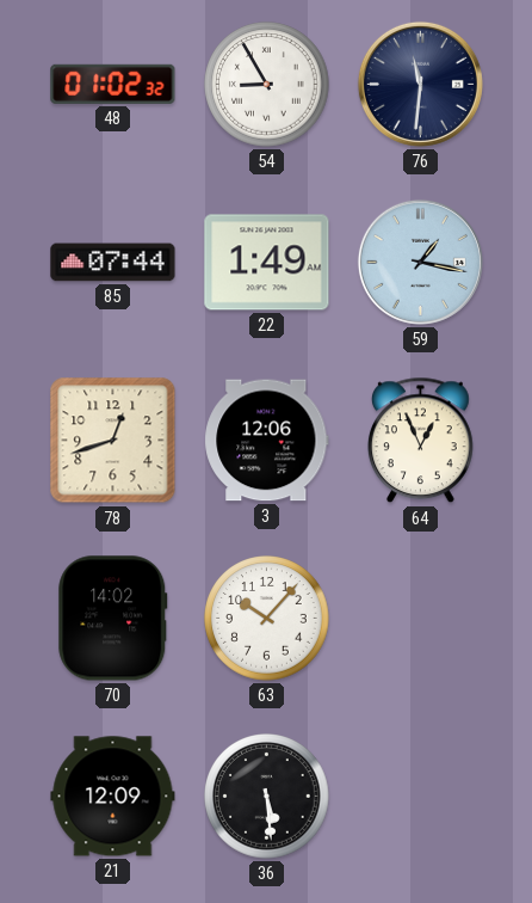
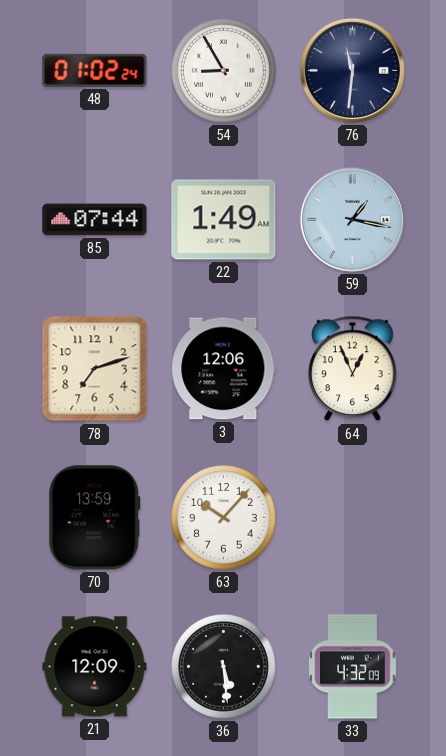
48: 01:02:32 -> 01:02:24 (95, 70)
78: 12:42 -> 7:12 (95, 369)
70: 14:02 -> 13:59 (95, 518)
33: none -> 4:32 (353, 667)
